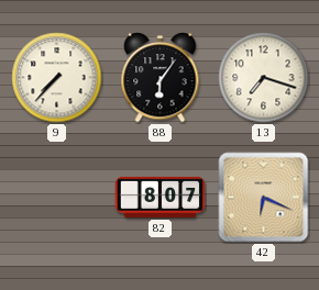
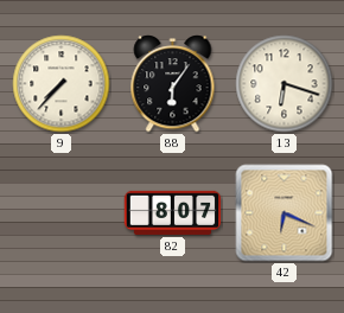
13: 7:18 -> 6:18 (285, 84)
